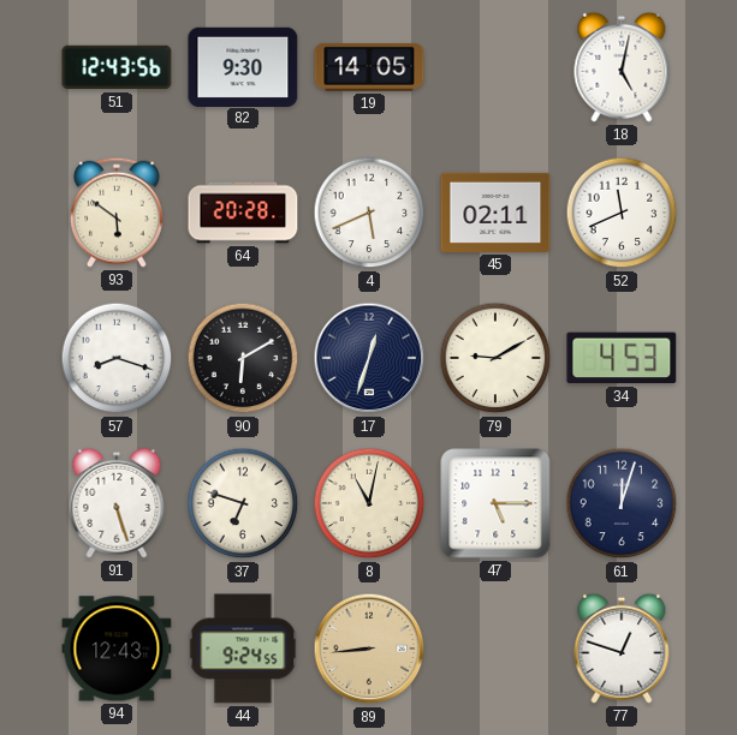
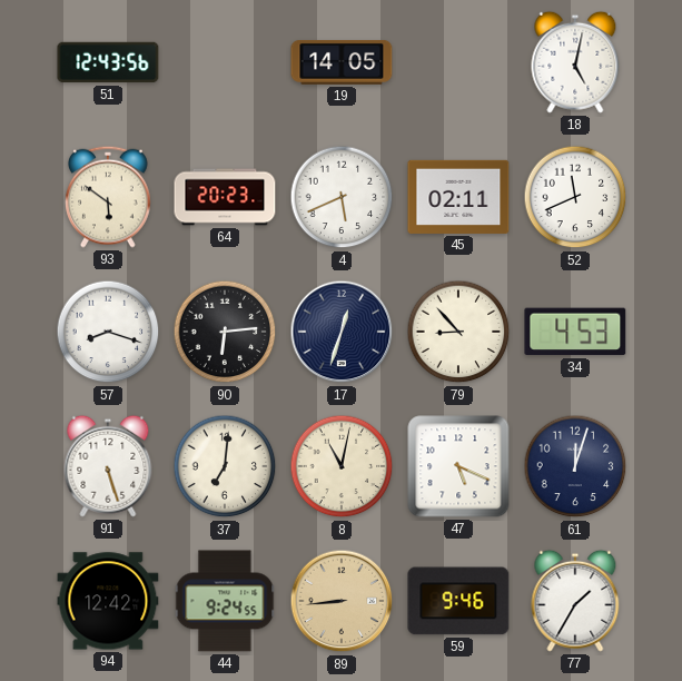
82: 9:30 -> none (243, 66)
64: 20:28 -> 20:23 (225, 197)
90: 6:10 -> 6:14 (225, 332)
79: 9:10 -> 8:53 (458, 332)
37: 6:48 -> 7:01 (225, 466)
47: 5:15 -> 5:19 (458, 466)
94: 12:43 -> 12:42 (108, 601)
59: none -> 9:46 (458, 601)
77: 12:48 -> 1:35 (575, 601)
